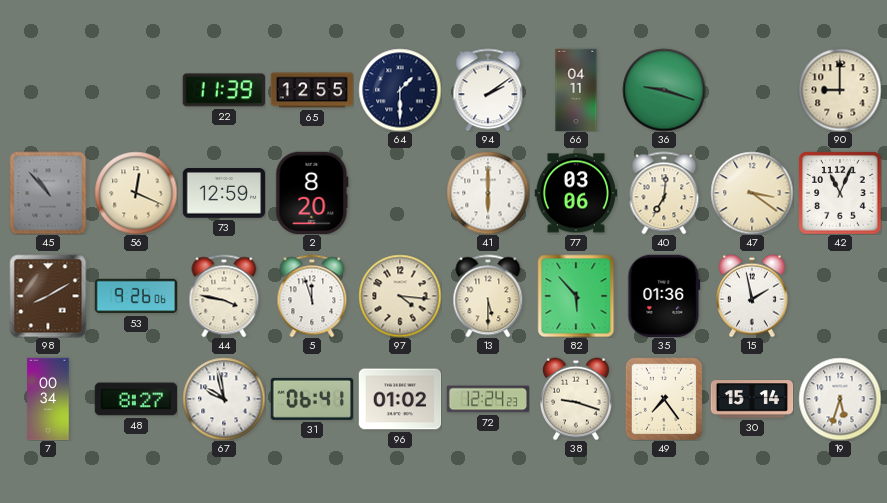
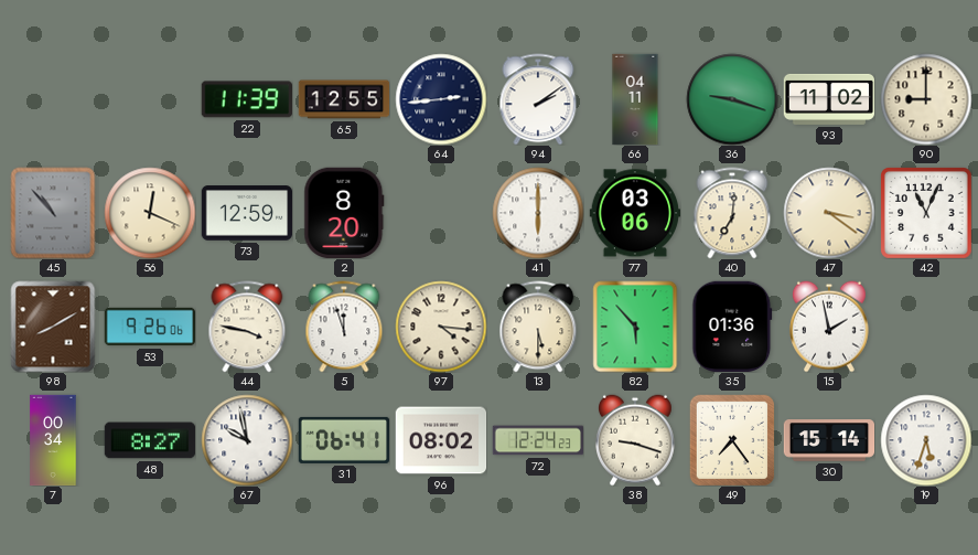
64: 1:30 -> 2:44 (441, 99)
93: none -> 11:02 (829, 99)
96: 01:02 -> 08:02 (441, 440)
